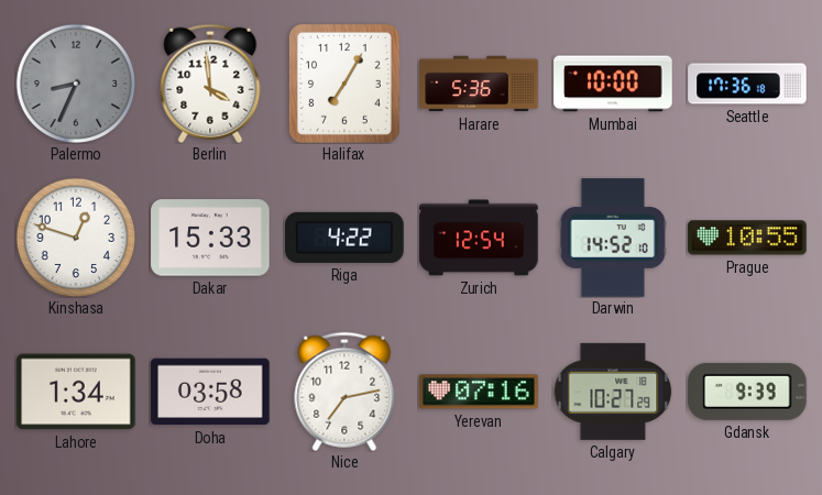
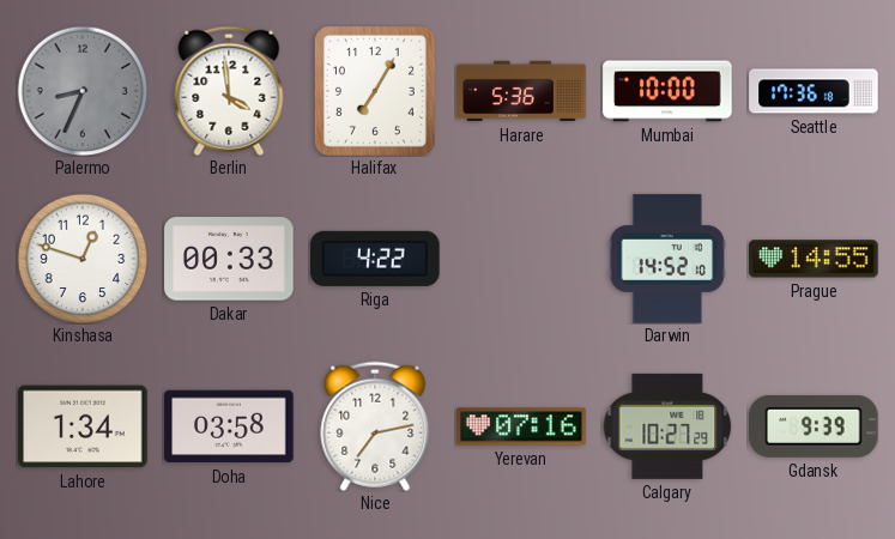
Dakar: 15:33 -> 00:33 (229, 259)
Zurich: 12:54 -> none (479, 238)
Prague: 10:55 -> 14:55 (814, 259)
